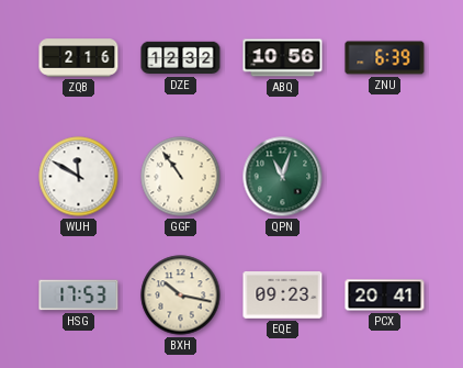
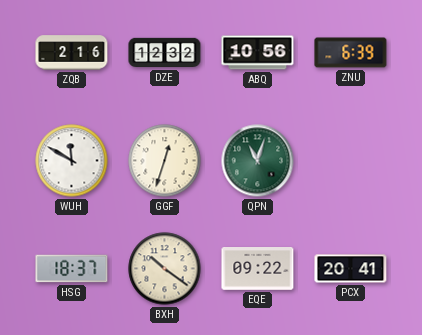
GGF: 10:54 -> 12:33 (165, 161)
HSG: 17:53 -> 18:37 (72, 269)
BXH: 10:17 -> 10:21 (165, 269)
EQE: 09:23 -> 09:22 (258, 269)
